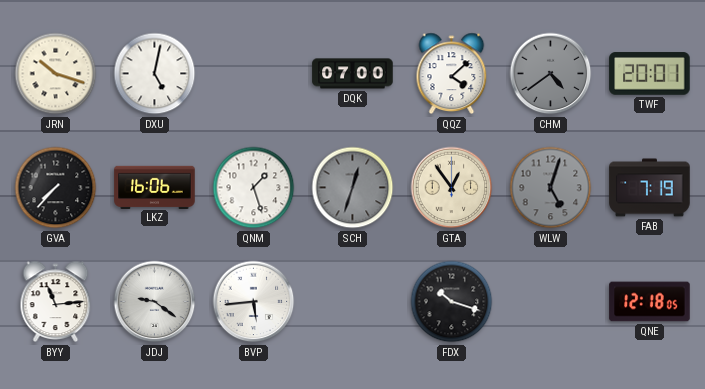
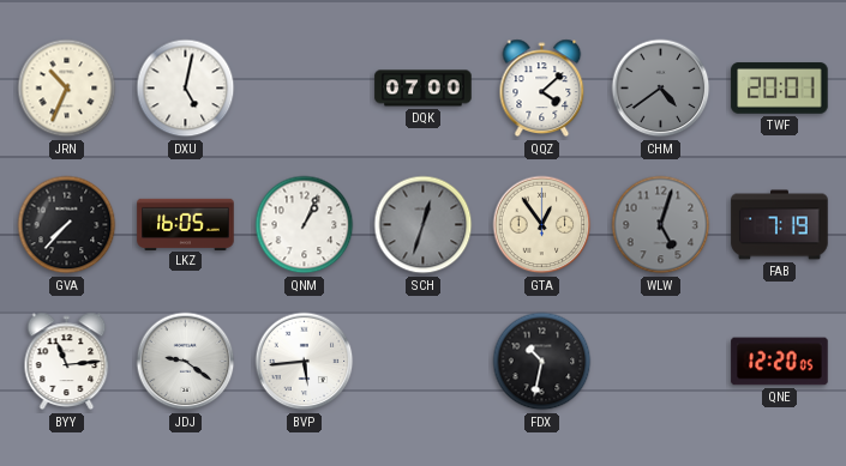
JRN: 10:18 -> 10:34 (67, 89)
LKZ: 16:06 -> 16:05 (186, 224)
QNM: 1:27 -> 1:04 (305, 225)
FDX: 10:18 -> 10:32 (542, 362)
QNE: 12:18 -> 12:20 (780, 362)
